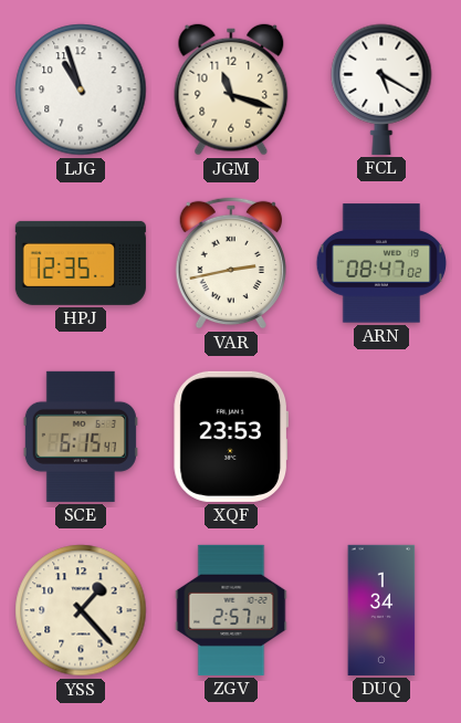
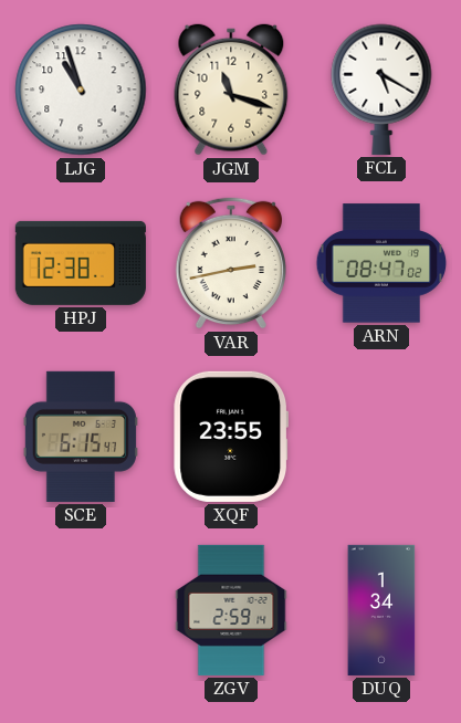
HPJ: 12:35 -> 12:38 (81, 263)
XQF: 23:53 -> 23:55 (230, 437)
YSS: 1:23 -> none (81, 610)
ZGV: 2:57 -> 2:59 (231, 610)
